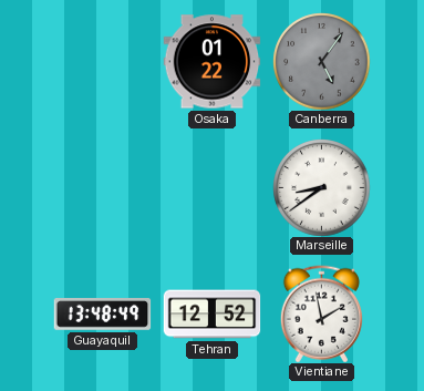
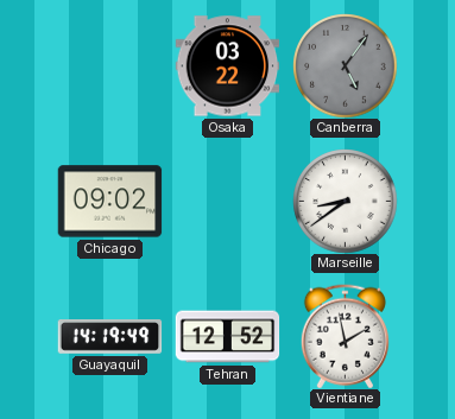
Osaka: 01:22 -> 03:22 (227, 66)
Chicago: none -> 09:02 (109, 202)
Guayaquil: 13:48 -> 14:19 (109, 337)
